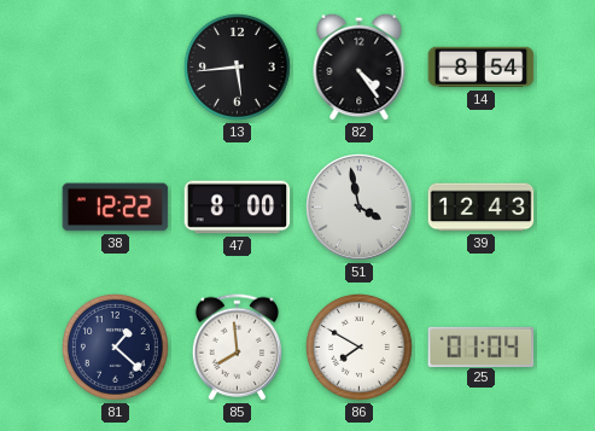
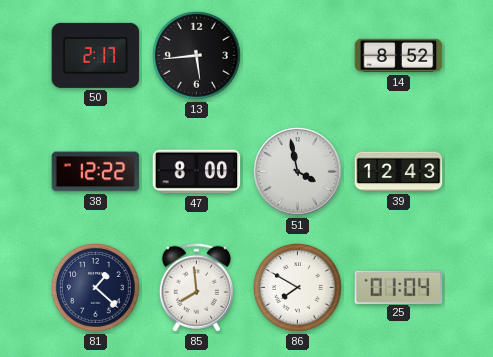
50: none -> 2:17 (96, 55)
82: 4:24 -> none (360, 66)
14: 8:54 -> 8:52 (399, 56)
